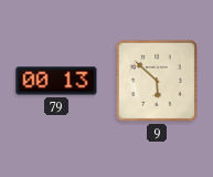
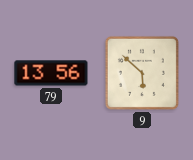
79: 00:13 -> 13:56 (51, 73)
